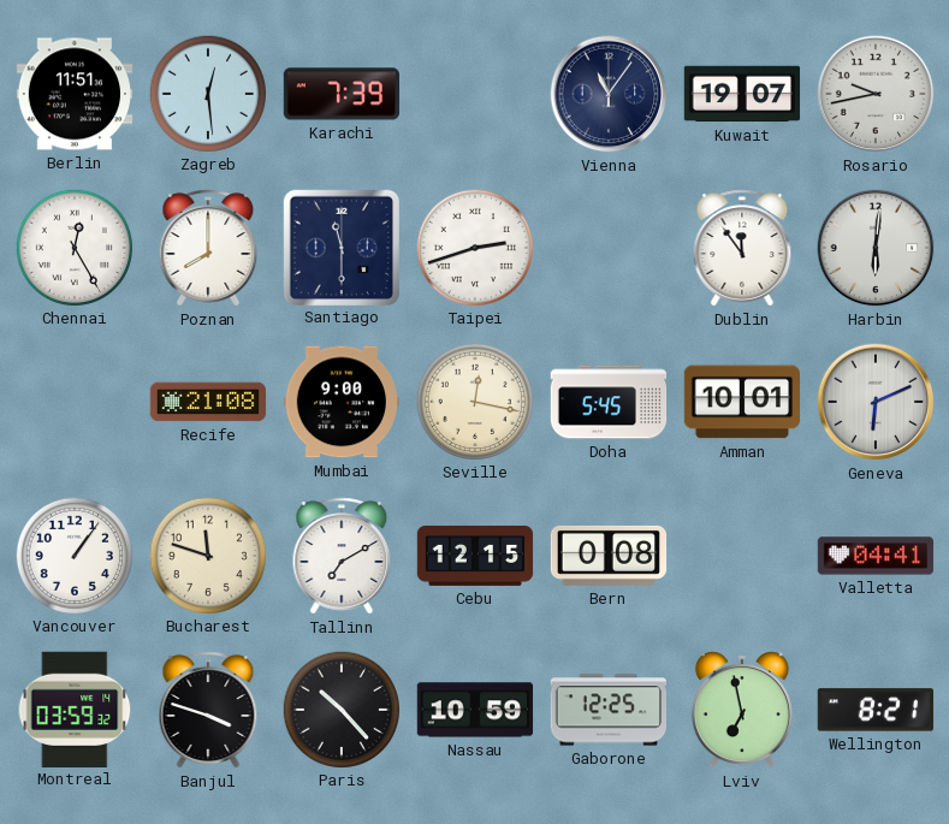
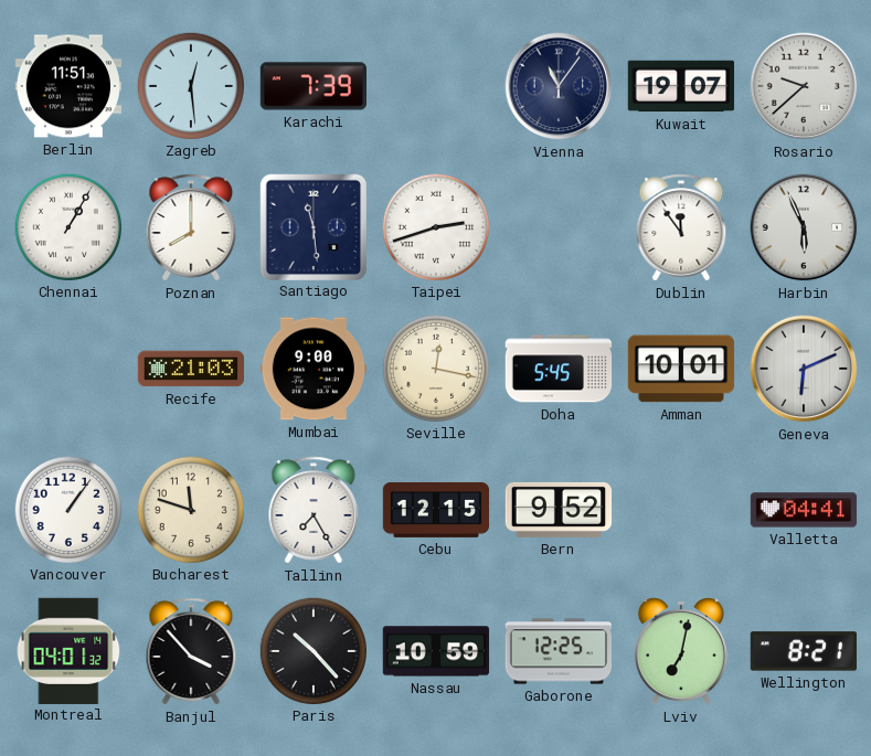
Rosario: 9:43 -> 9:38 (804, 86)
Chennai: 12:25 -> 1:05 (67, 226)
Santiago: 11:30 -> 11:29 (312, 226)
Harbin: 6:01 -> 5:56 (804, 227)
Recife: 21:08 -> 21:03 (191, 369)
Tallinn: 7:10 -> 7:25 (314, 510)
Bern: 0:08 -> 9:52 (559, 510)
Montreal: 03:59 -> 04:01 (68, 650)
Banjul: 3:48 -> 3:53 (191, 651)
Lviv: 6:58 -> 7:02 (681, 651)
